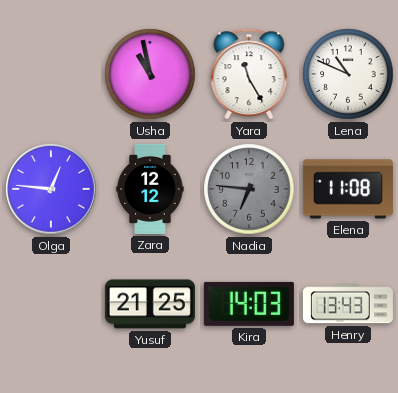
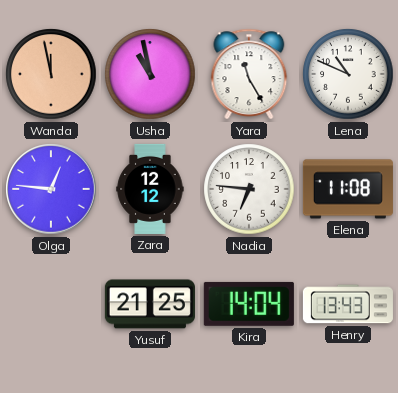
Wanda: none -> 11:58 (51, 74)
Nadia dial: grey -> white (249, 189)
Kira: 14:03 -> 14:04 (249, 304)
